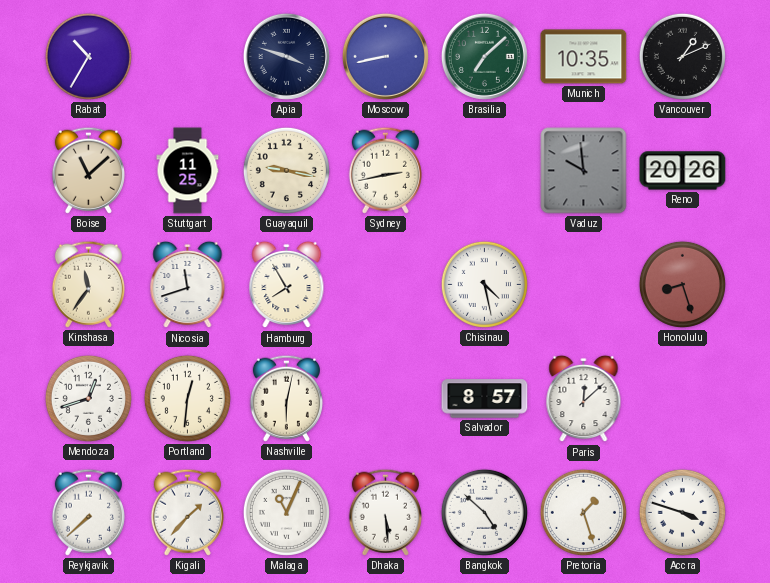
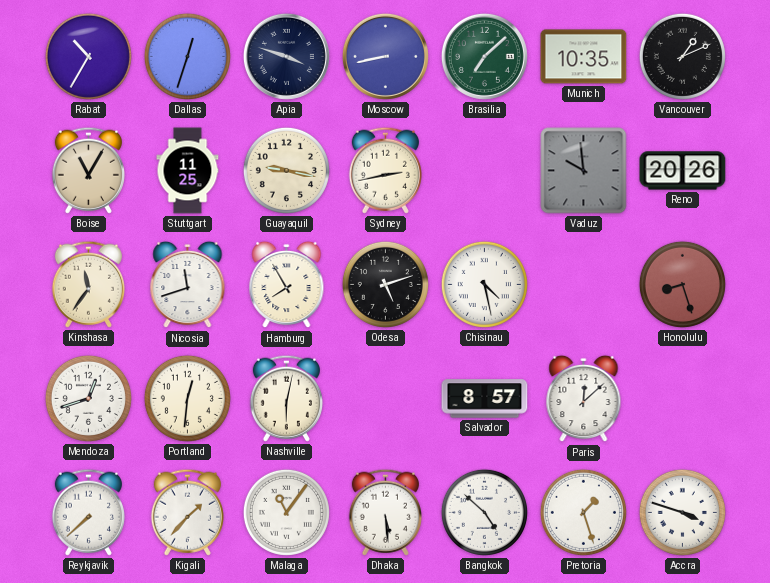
Dallas: none -> 12:33 (187, 56)
Boise: 11:08 -> 11:05 (88, 170)
Odesa: none -> 5:12 (385, 284)
Malaga: 11:04 -> 11:06 (286, 512)
